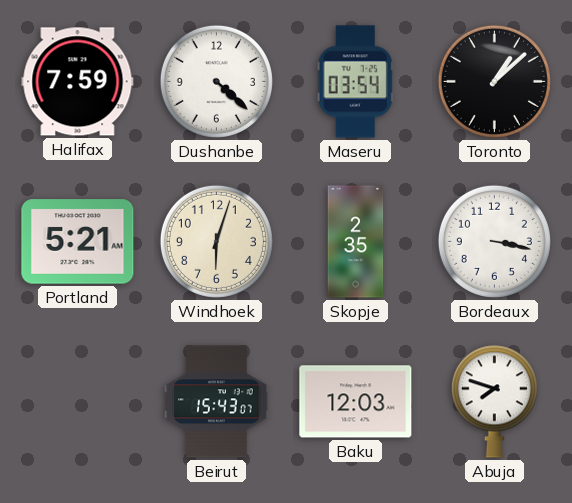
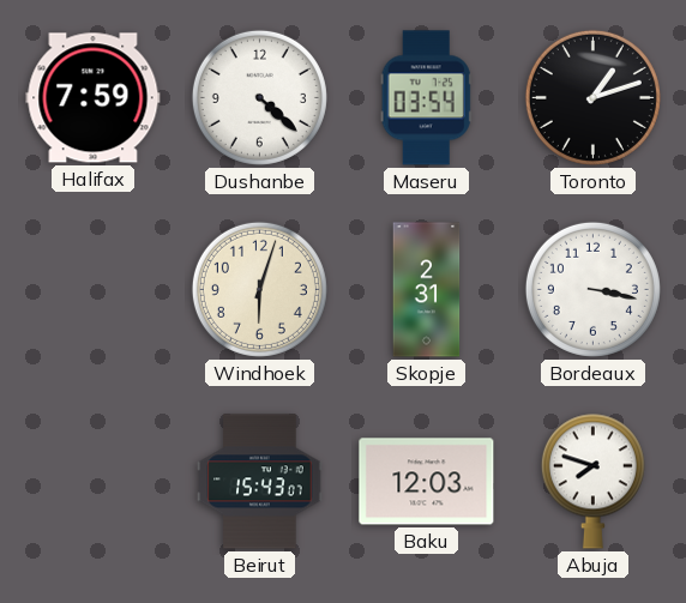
Toronto: 1:08 -> 1:12 (592, 97)
Portland: 5:21 -> none (78, 242)
Skopje: 2:35 -> 2:31 (427, 290)
